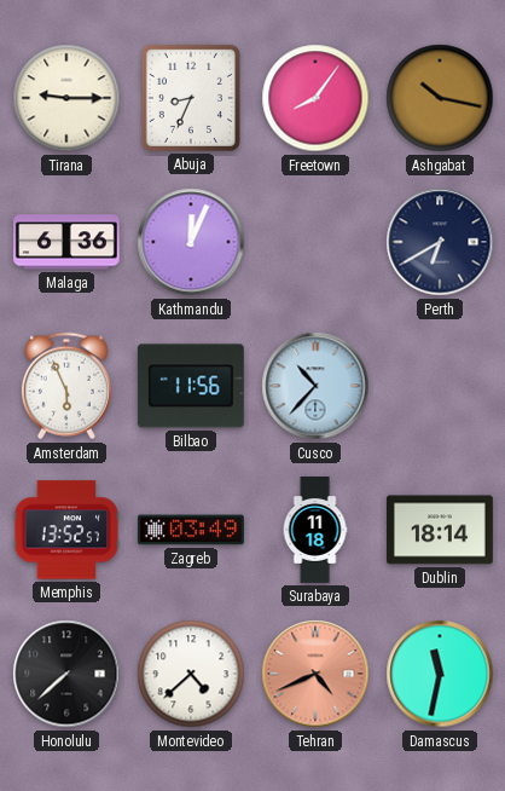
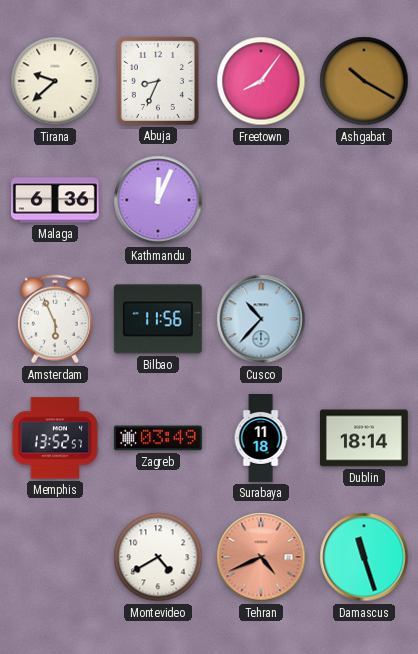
Tirana: 9:15 -> 9:38 (55, 81)
Ashgabat: 10:17 -> 10:20 (364, 81)
Perth: 6:40 -> none (440, 242)
Honolulu: 7:38 -> none (66, 674)
Montevideo: 4:38 -> 4:40 (158, 557)
Damascus: 11:32 -> 11:27 (364, 557)
